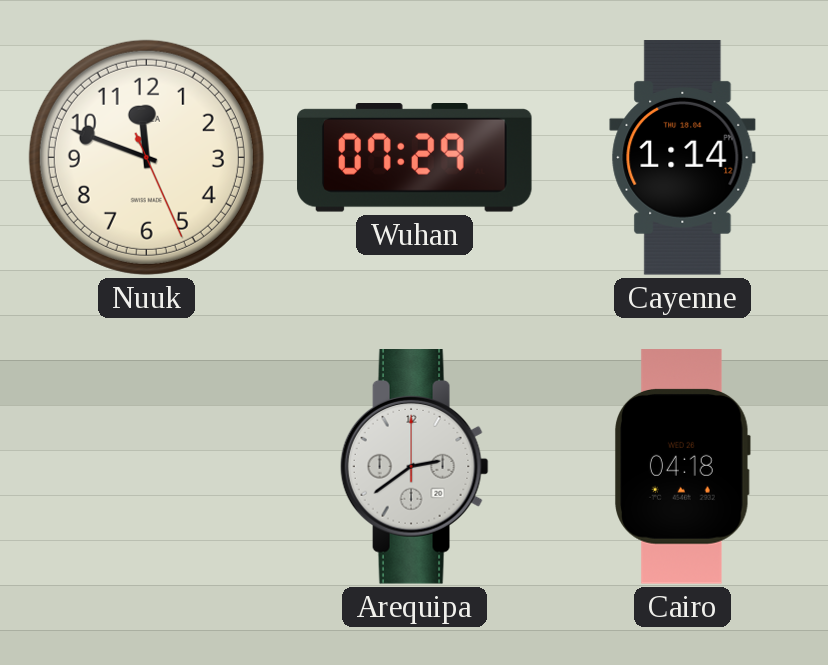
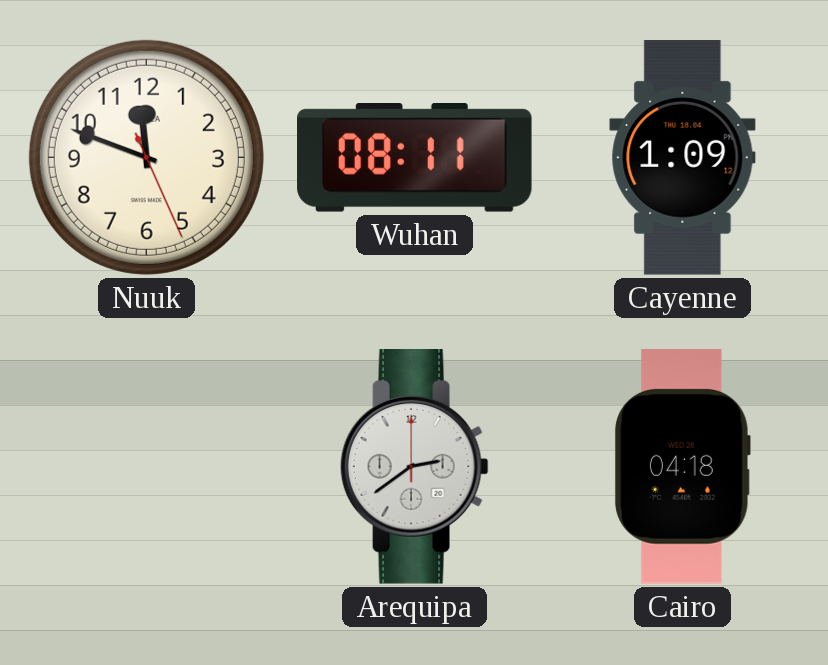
Wuhan: 07:29 -> 08:11 (415, 158)
Cayenne: 1:14 -> 1:09 (683, 158)
